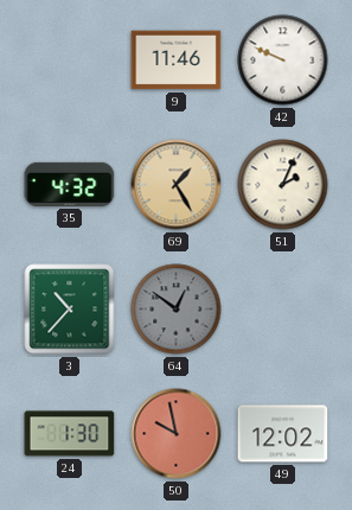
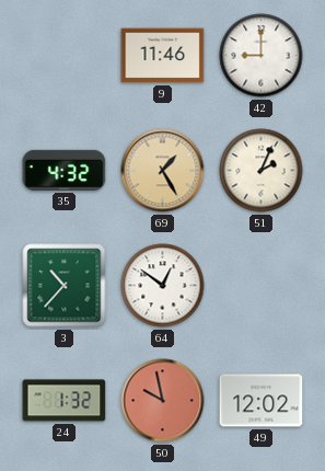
42: 9:49 -> 9:00 (262, 56)
64 dial: grey -> white (163, 286)
24: 1:30 -> 1:32 (65, 401)
